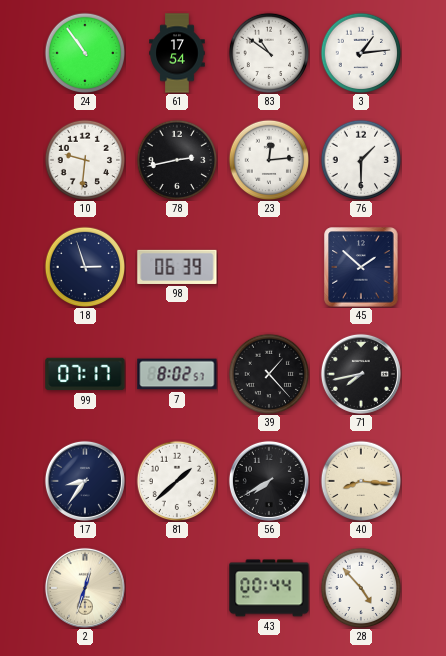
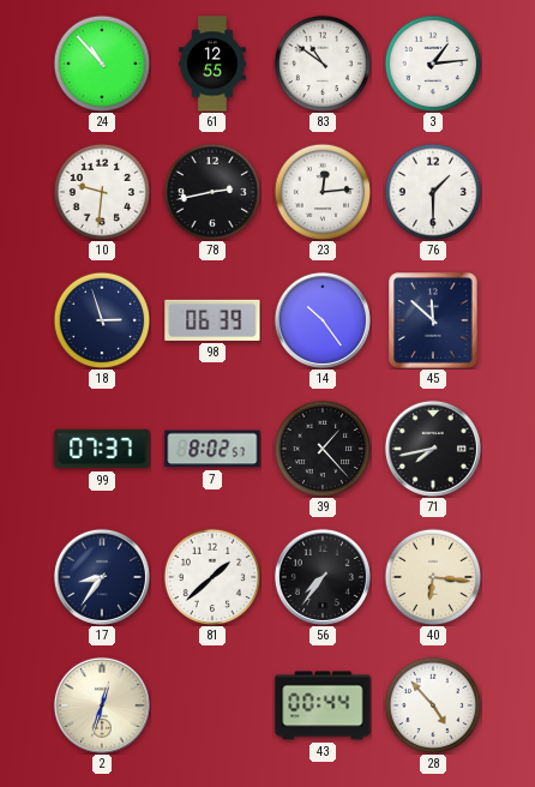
24: 10:54 -> 10:53 (102, 64)
61: 17:54 -> 12:55 (212, 64)
14: none -> 10:24 (323, 320)
45: 1:52 -> 11:52 (433, 320)
99: 07:17 -> 07:37 (102, 449)
56: 7:40 -> 7:36 (323, 577)
40: 8:16 -> 6:16 (433, 577)
